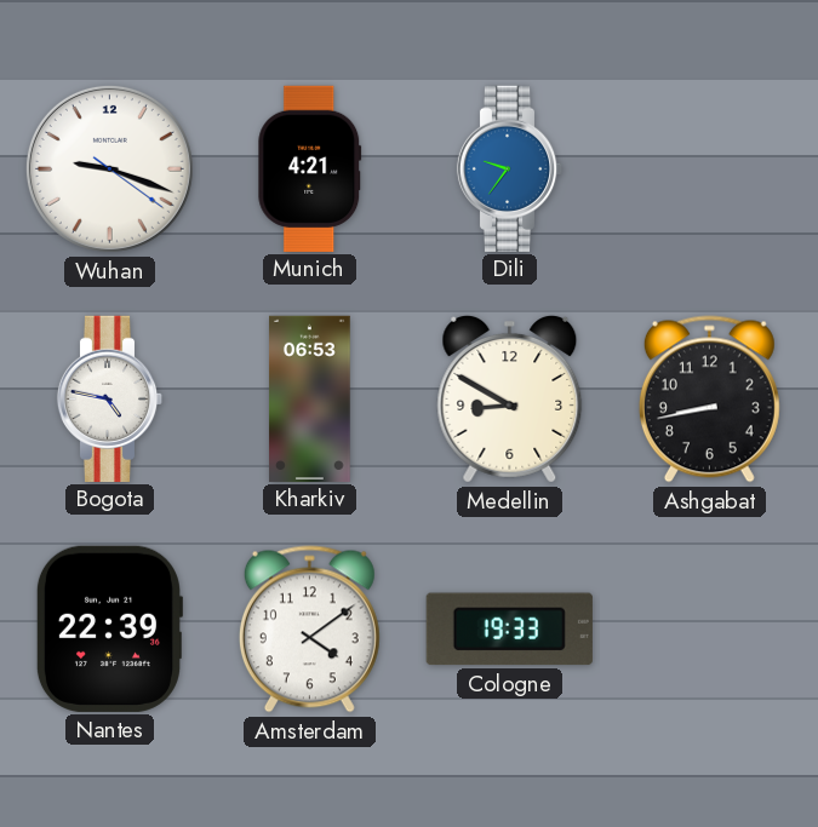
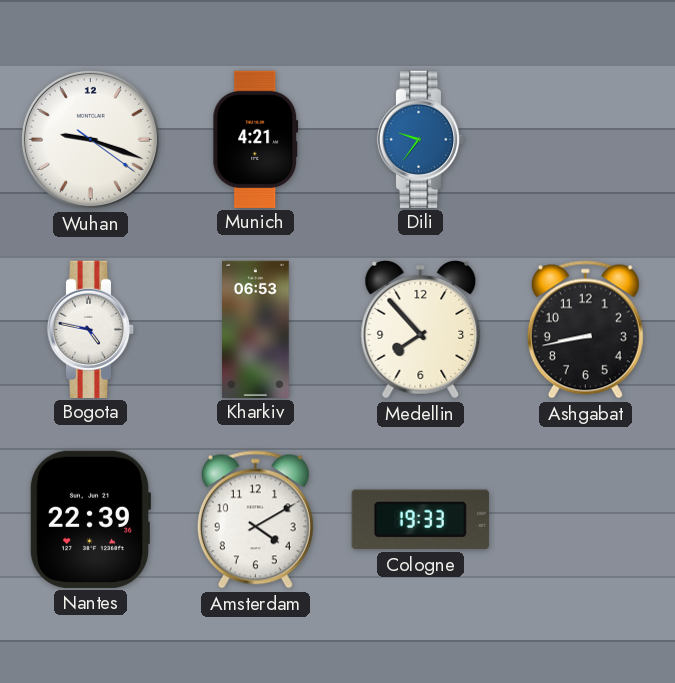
Medellin: 8:50 -> 7:53 (421, 330)
Amsterdam: 4:09 -> 4:10 (255, 520)
